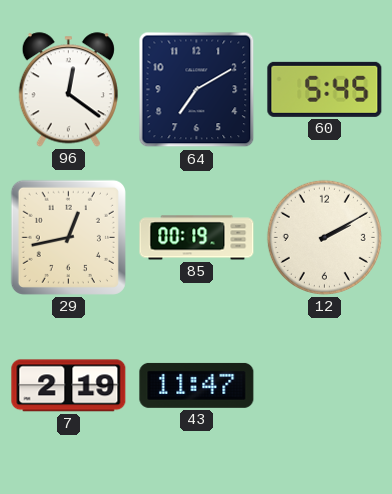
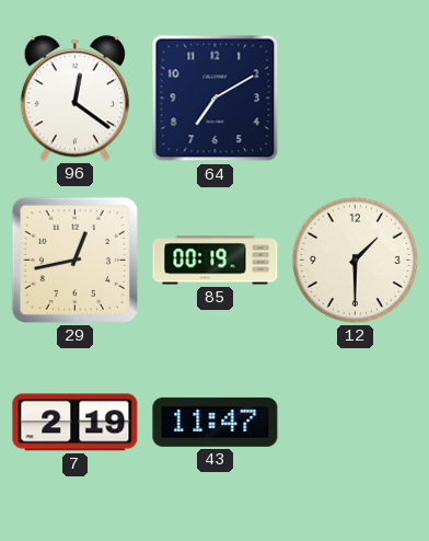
60: 5:45 -> none (325, 89)
12: 2:10 -> 1:30 (355, 260)
